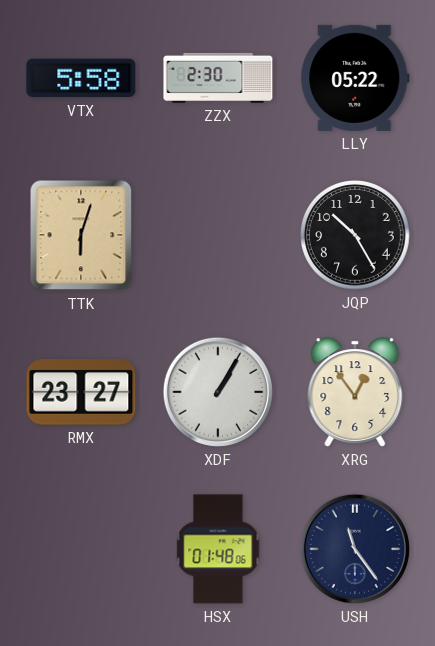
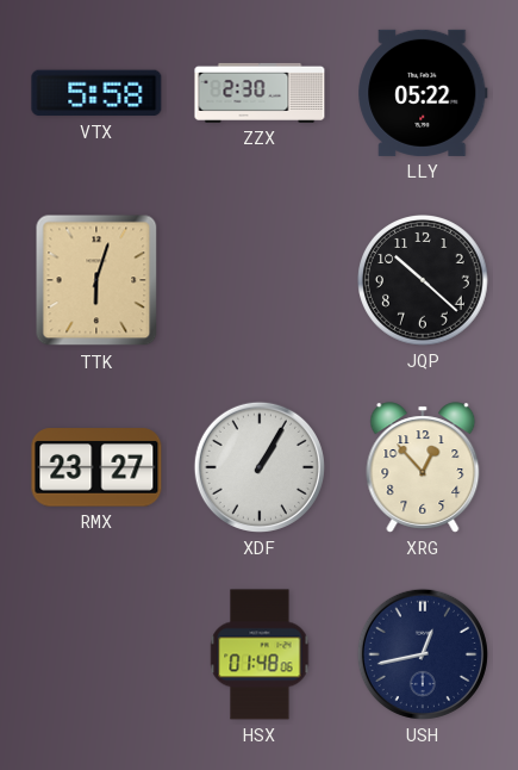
JQP: 10:25 -> 10:22 (424, 281)
XRG: 12:54 -> 12:53 (423, 467)
USH: 11:24 -> 12:43 (423, 654)
